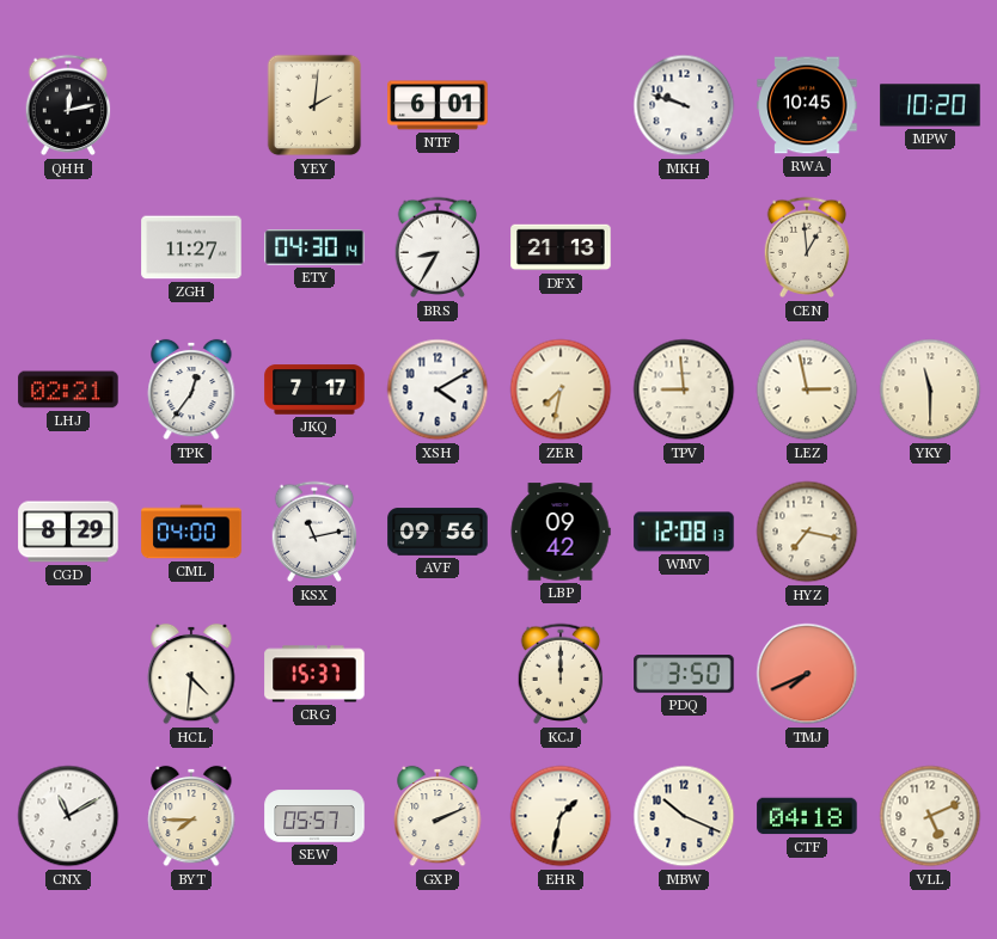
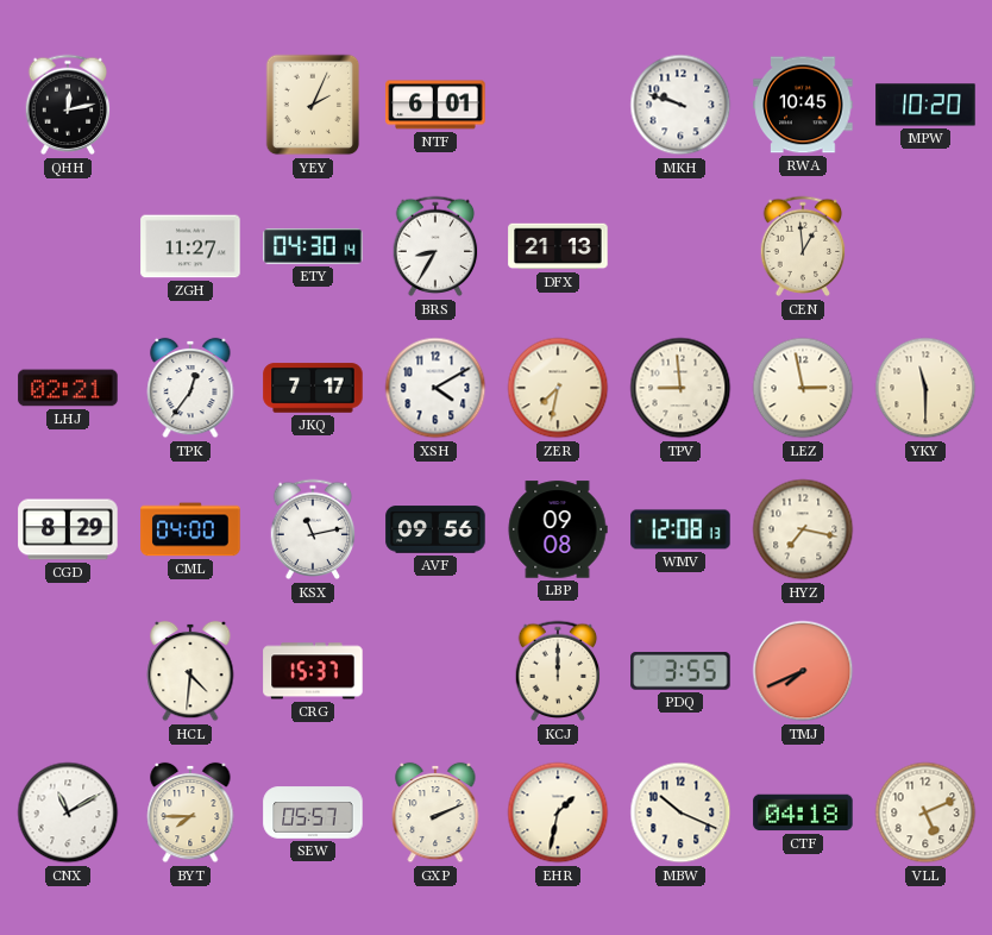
YEY: 2:01 -> 2:04 (313, 105)
LBP: 09:42 -> 09:08 (558, 529)
PDQ: 3:50 -> 3:55 (680, 671)
